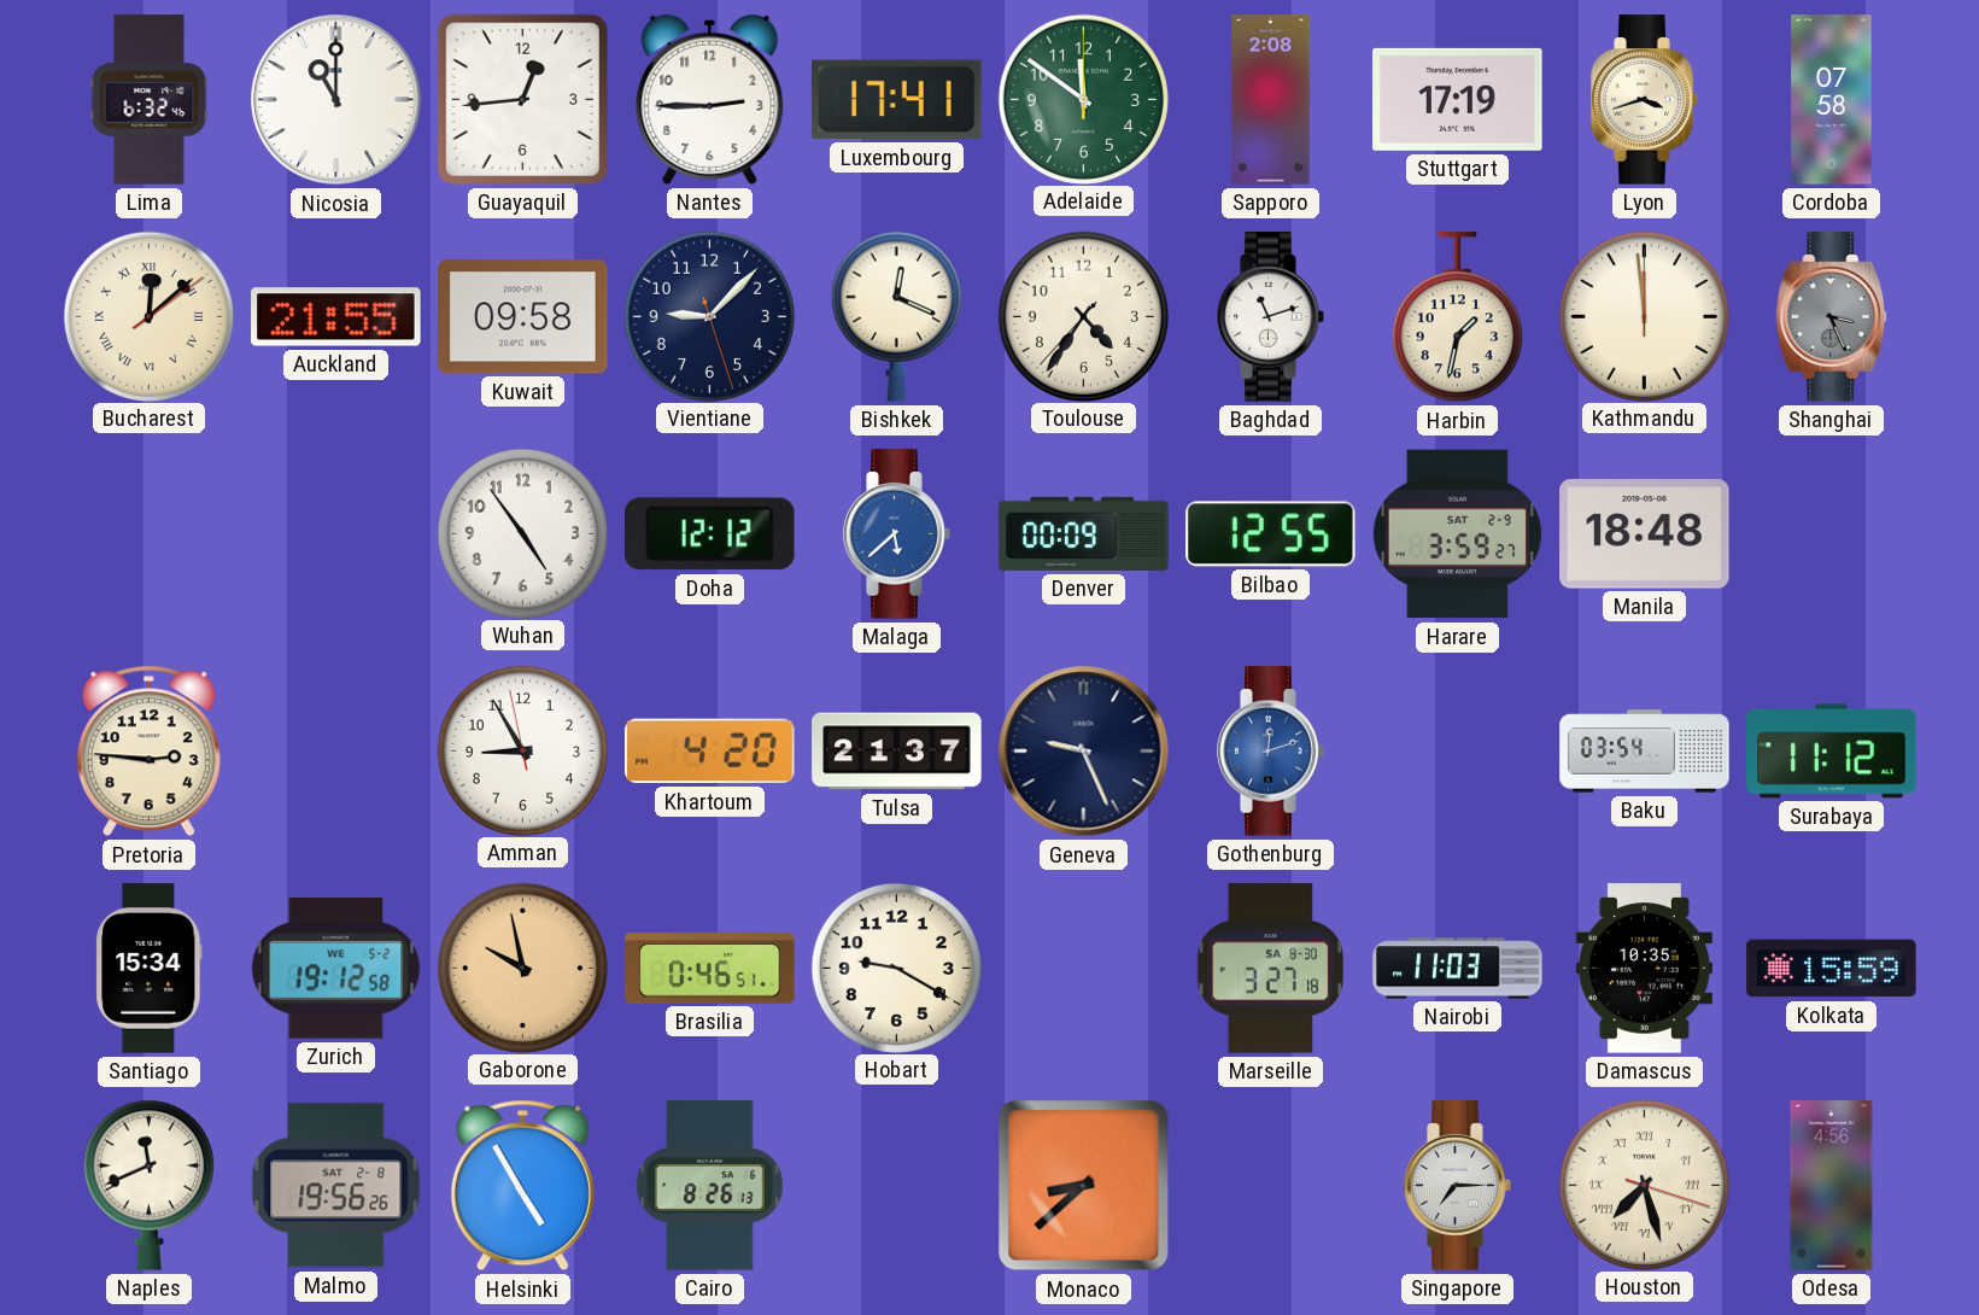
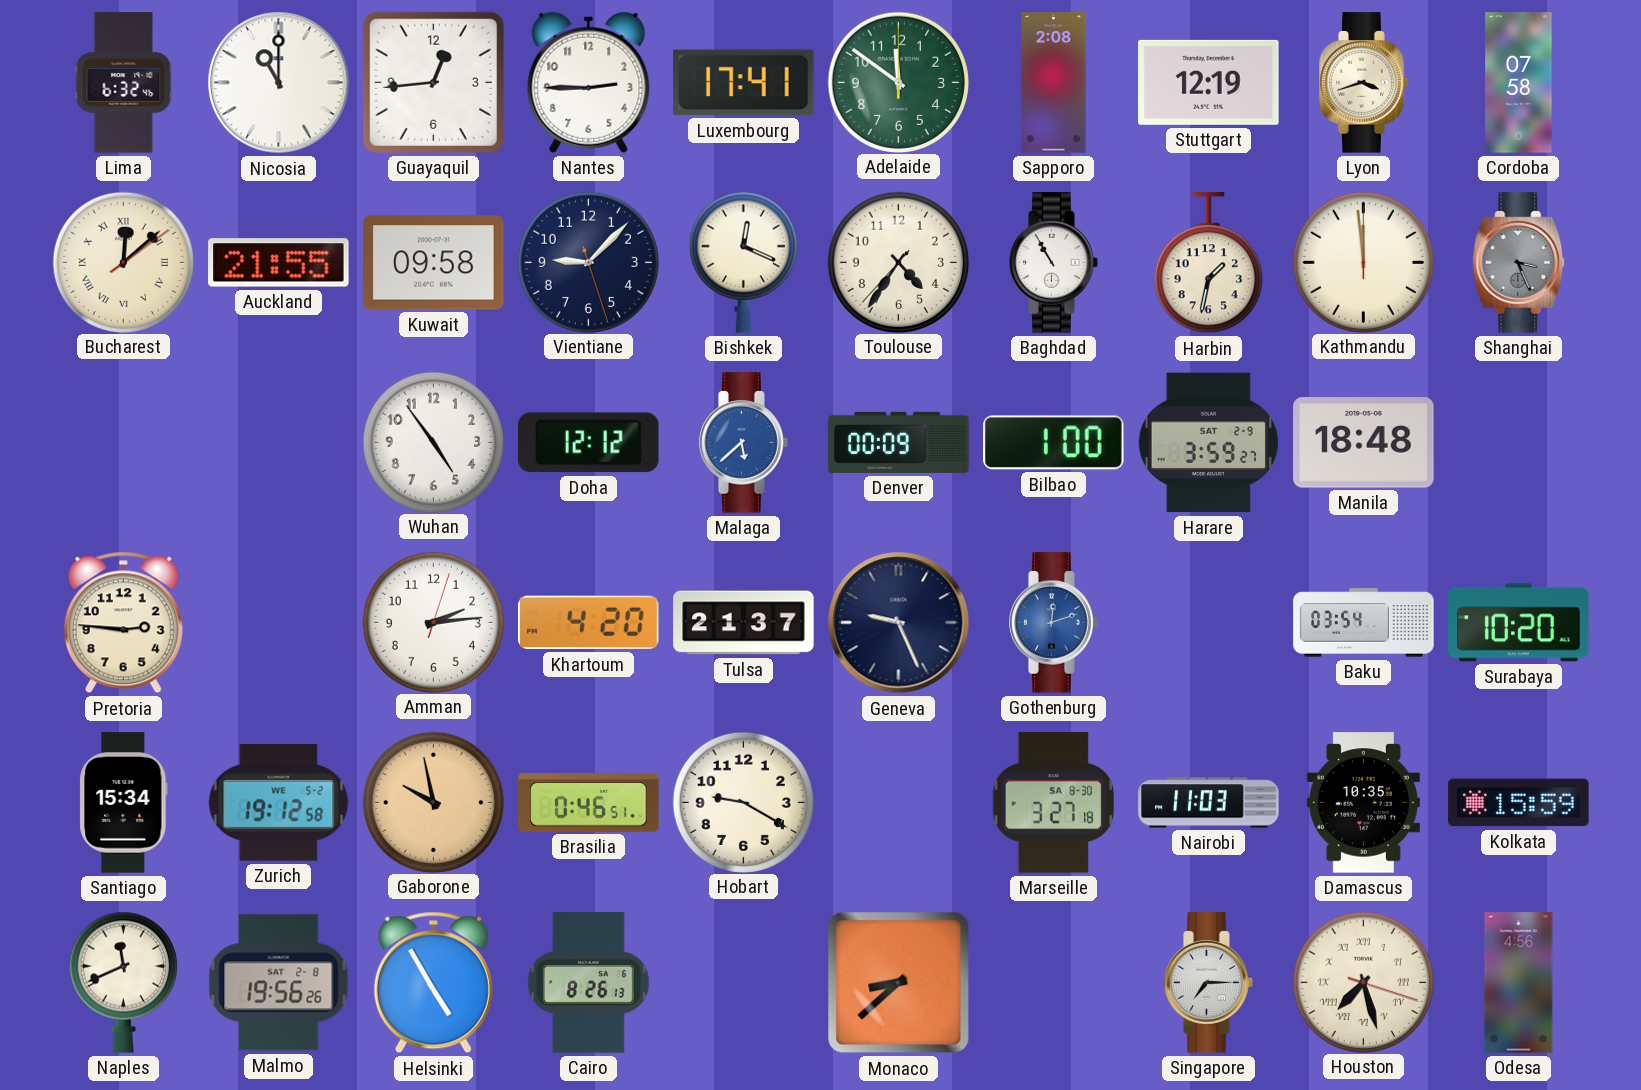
Stuttgart: 17:19 -> 12:19 (1209, 82)
Baghdad: 11:12 -> 10:55 (1054, 263)
Bilbao: 12:55 -> 1:00 (1054, 443)
Amman: 8:54 -> 2:14 (433, 622)
Surabaya: 11:12 -> 10:20 (1519, 623)
